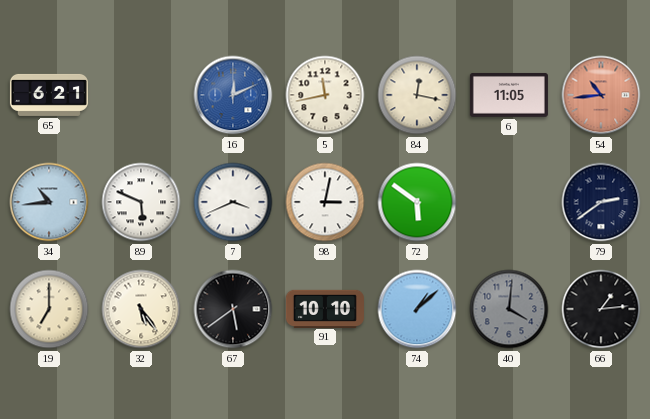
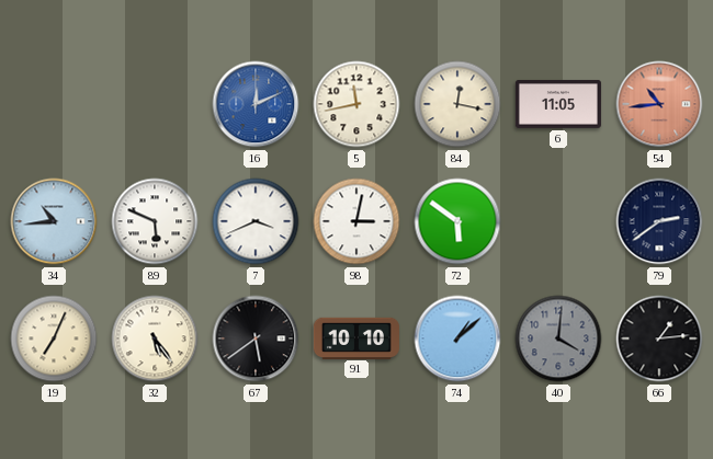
65: 6:21 -> none (49, 95)
19: 7:00 -> 7:04 (54, 338)
